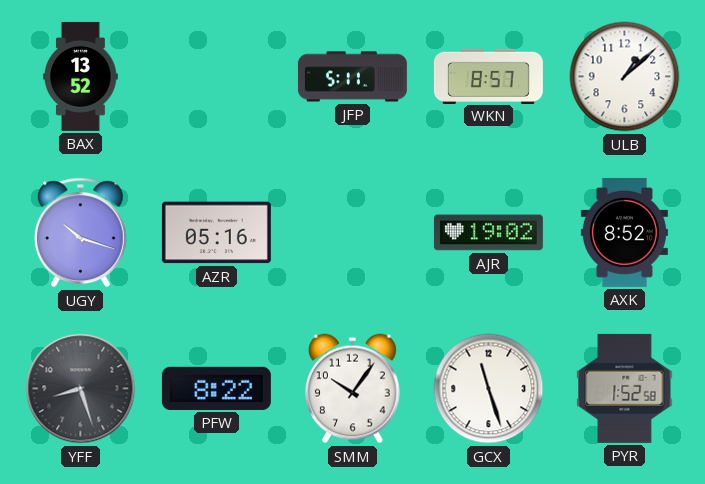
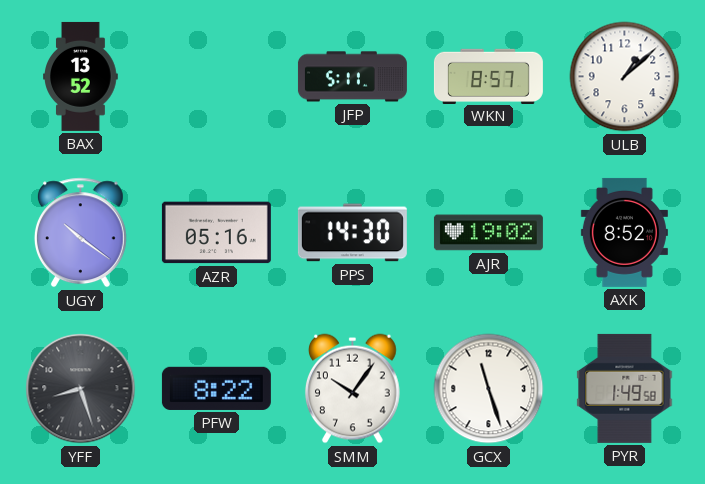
UGY: 10:18 -> 10:21 (80, 233)
PPS: none -> 14:30 (352, 233)
PYR: 1:52 -> 1:49 (625, 388)
